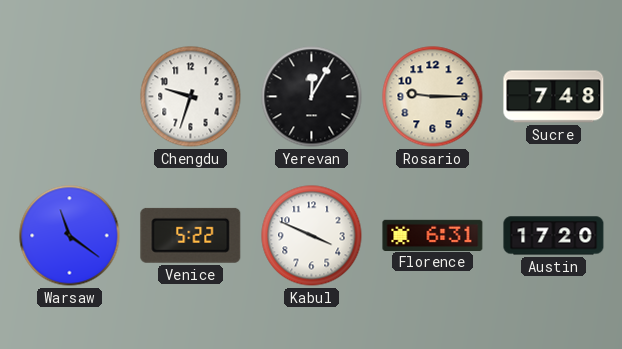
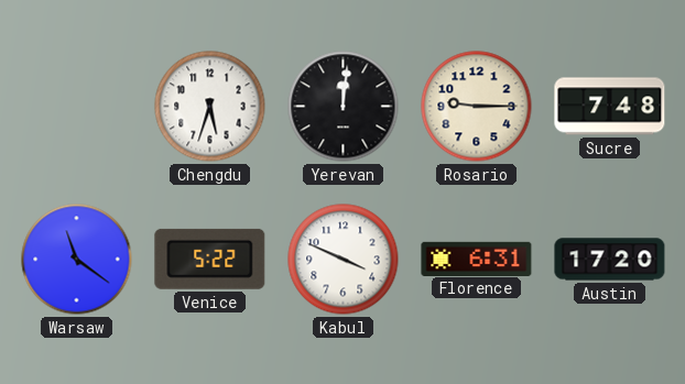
Chengdu: 9:33 -> 5:33 (210, 107)
Yerevan: 12:05 -> 12:01 (344, 107)
